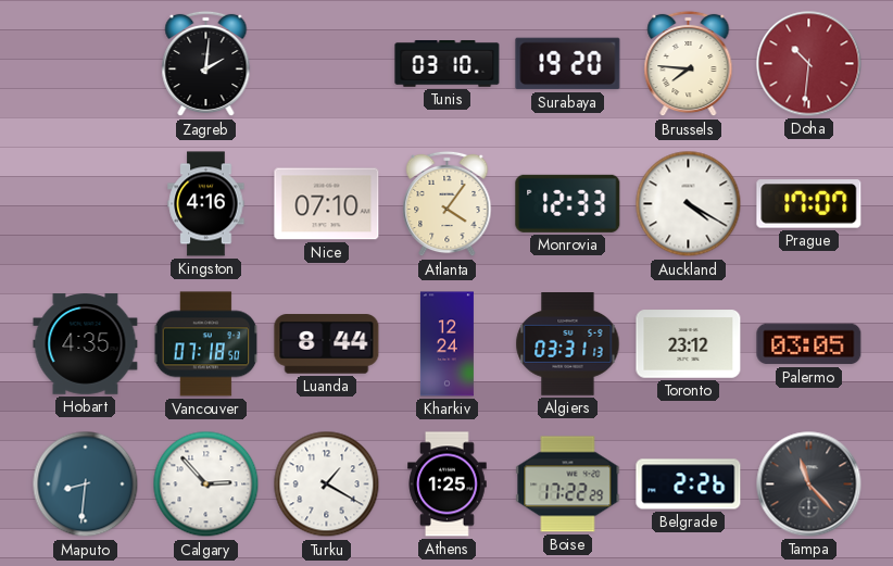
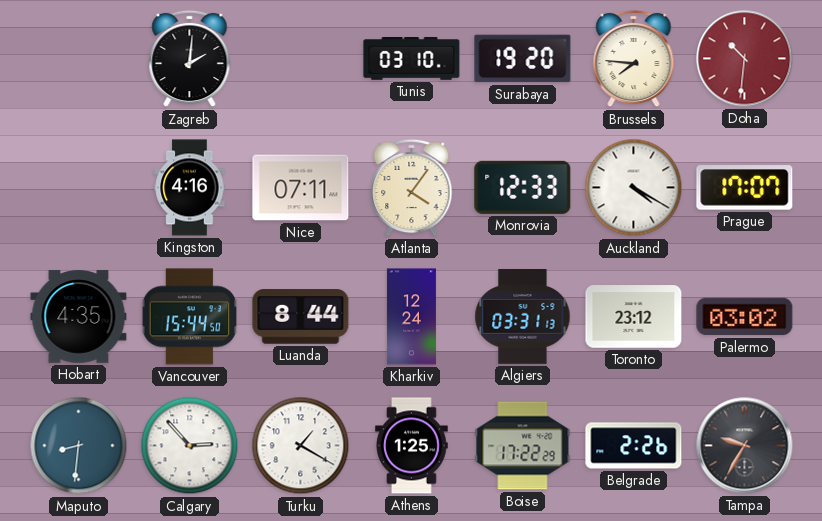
Nice: 07:10 -> 07:11 (301, 188)
Vancouver: 07:18 -> 15:44 (190, 317)
Palermo: 03:05 -> 03:02 (745, 317)
Tampa: 11:23 -> 9:35 (745, 446)
